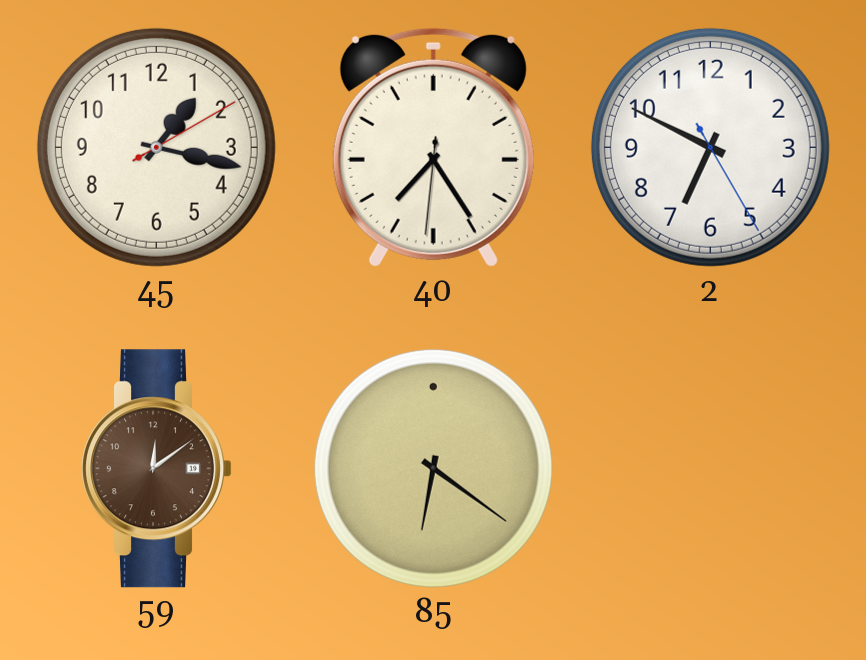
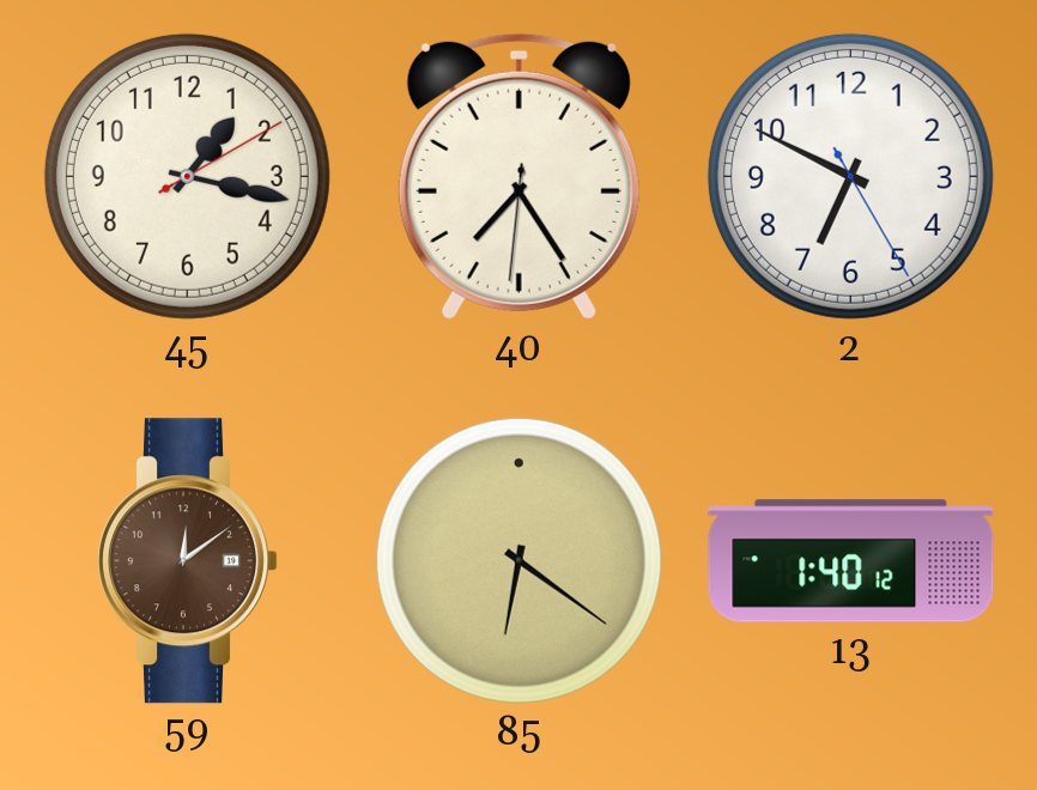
13: none -> 1:40 (851, 561)
